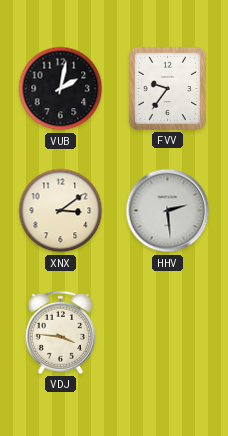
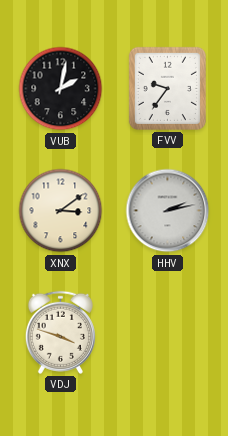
HHV: 2:29 -> 2:13 (168, 211)
VDJ: 3:46 -> 3:48 (60, 332)
